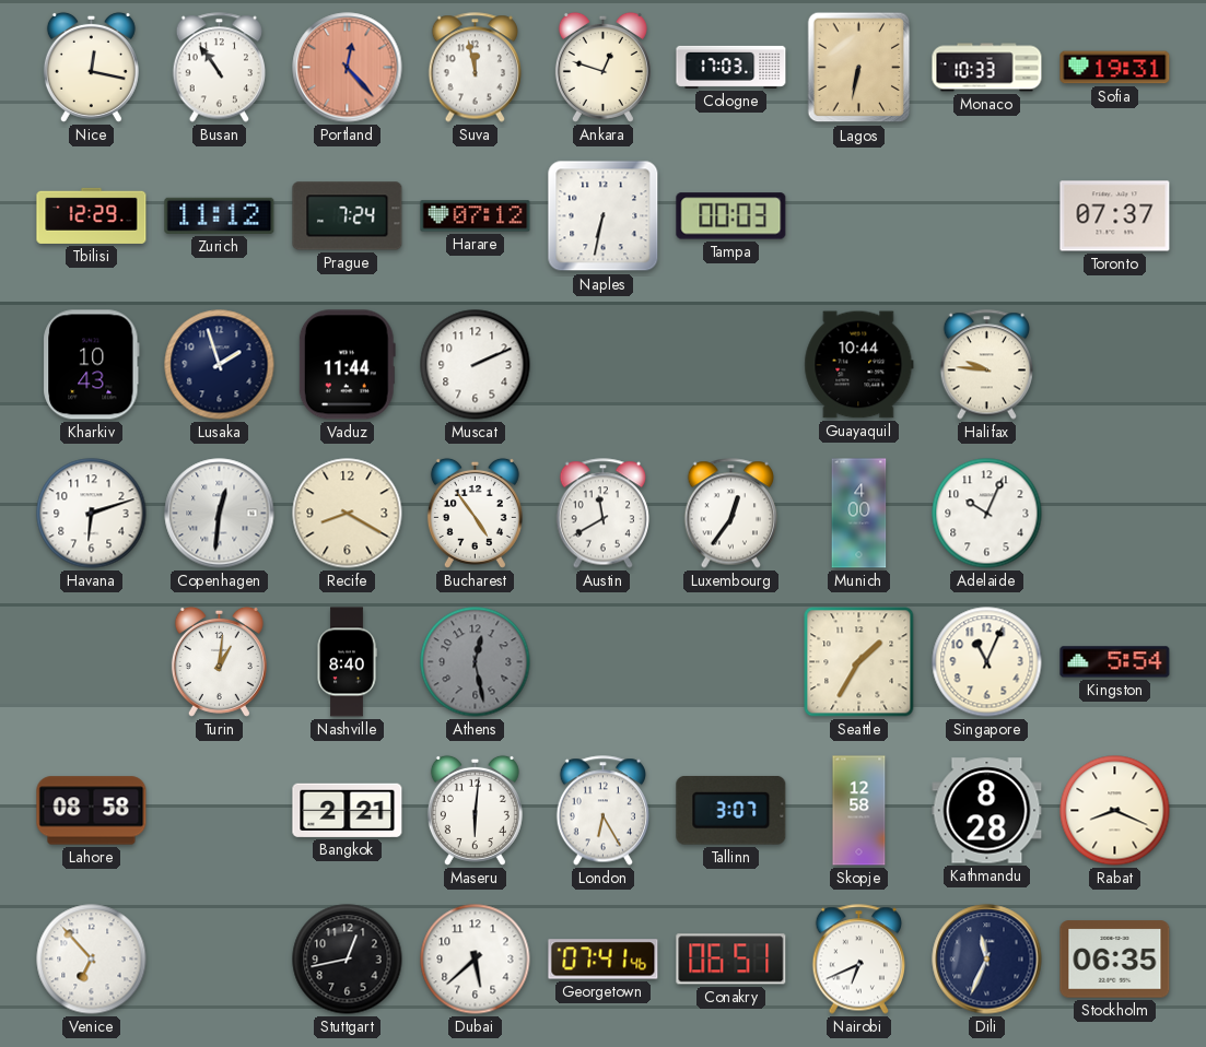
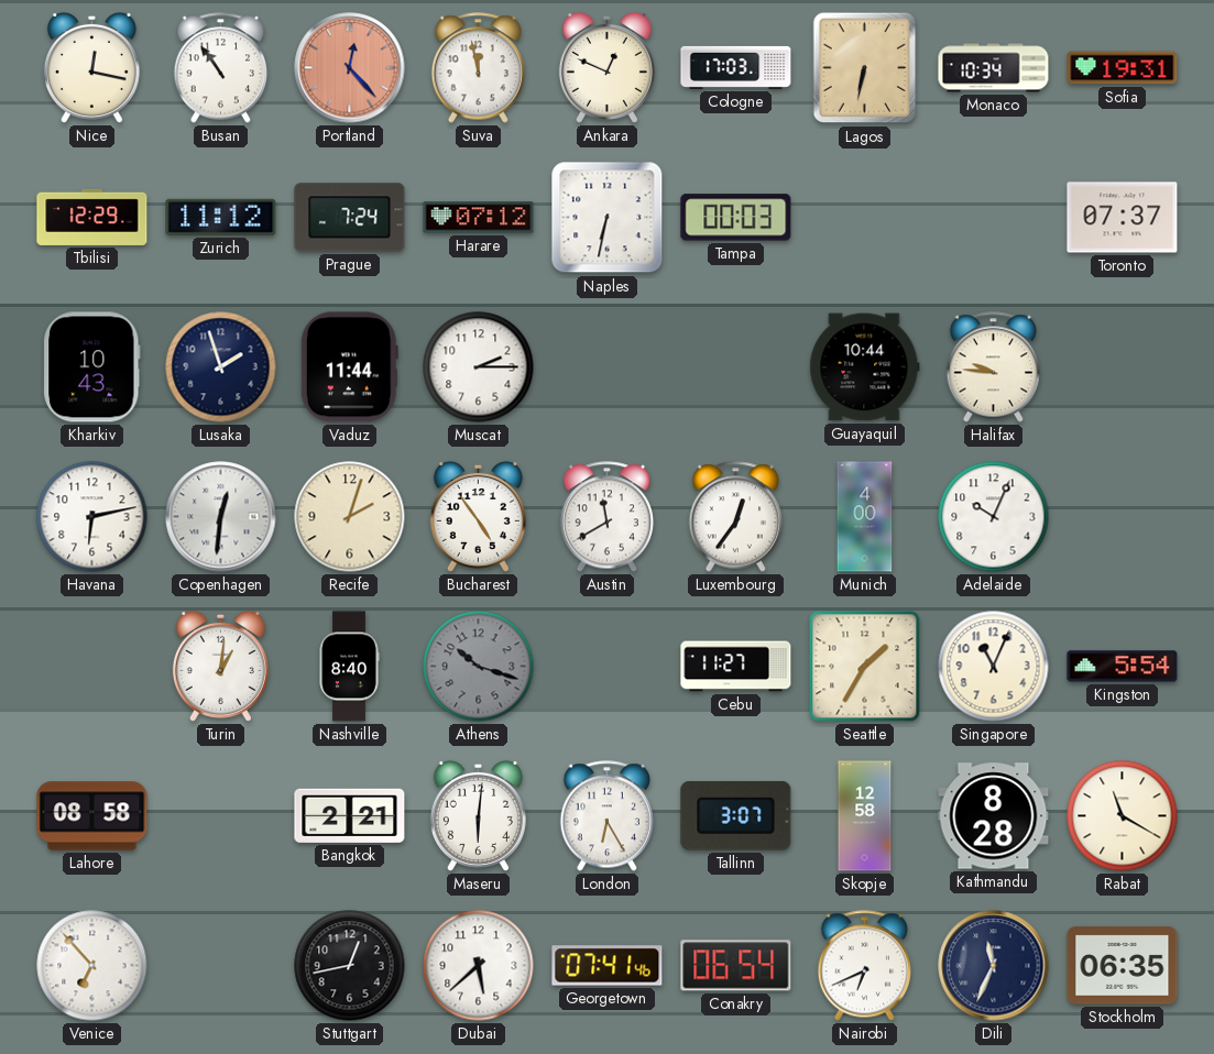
Ankara: 12:48 -> 12:49 (606, 67)
Monaco: 10:33 -> 10:34 (994, 68)
Muscat: 2:11 -> 2:15 (479, 367)
Havana: 6:12 -> 6:13 (92, 517)
Recife: 8:20 -> 2:03 (350, 517)
Athens: 12:28 -> 10:18 (479, 667)
Cebu: none -> 11:27 (736, 667)
Rabat: 8:19 -> 11:20 (1123, 816)
Conakry: 06:51 -> 06:54 (736, 966)
